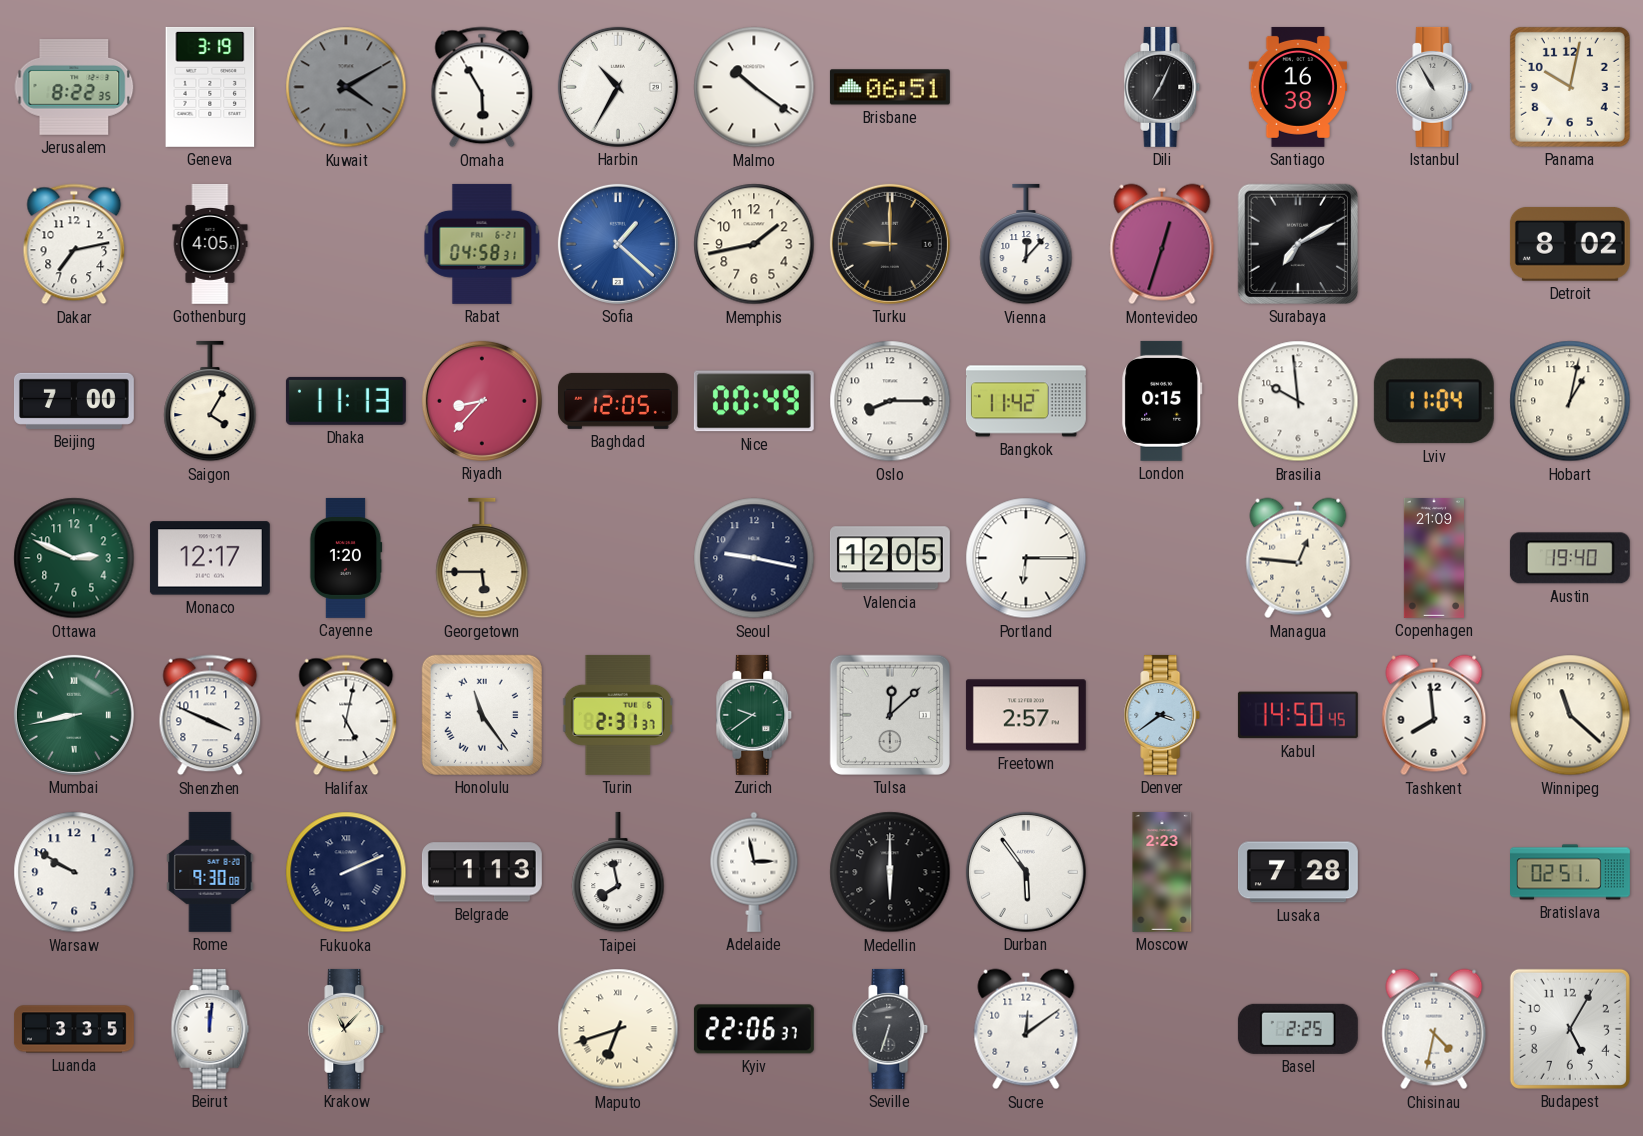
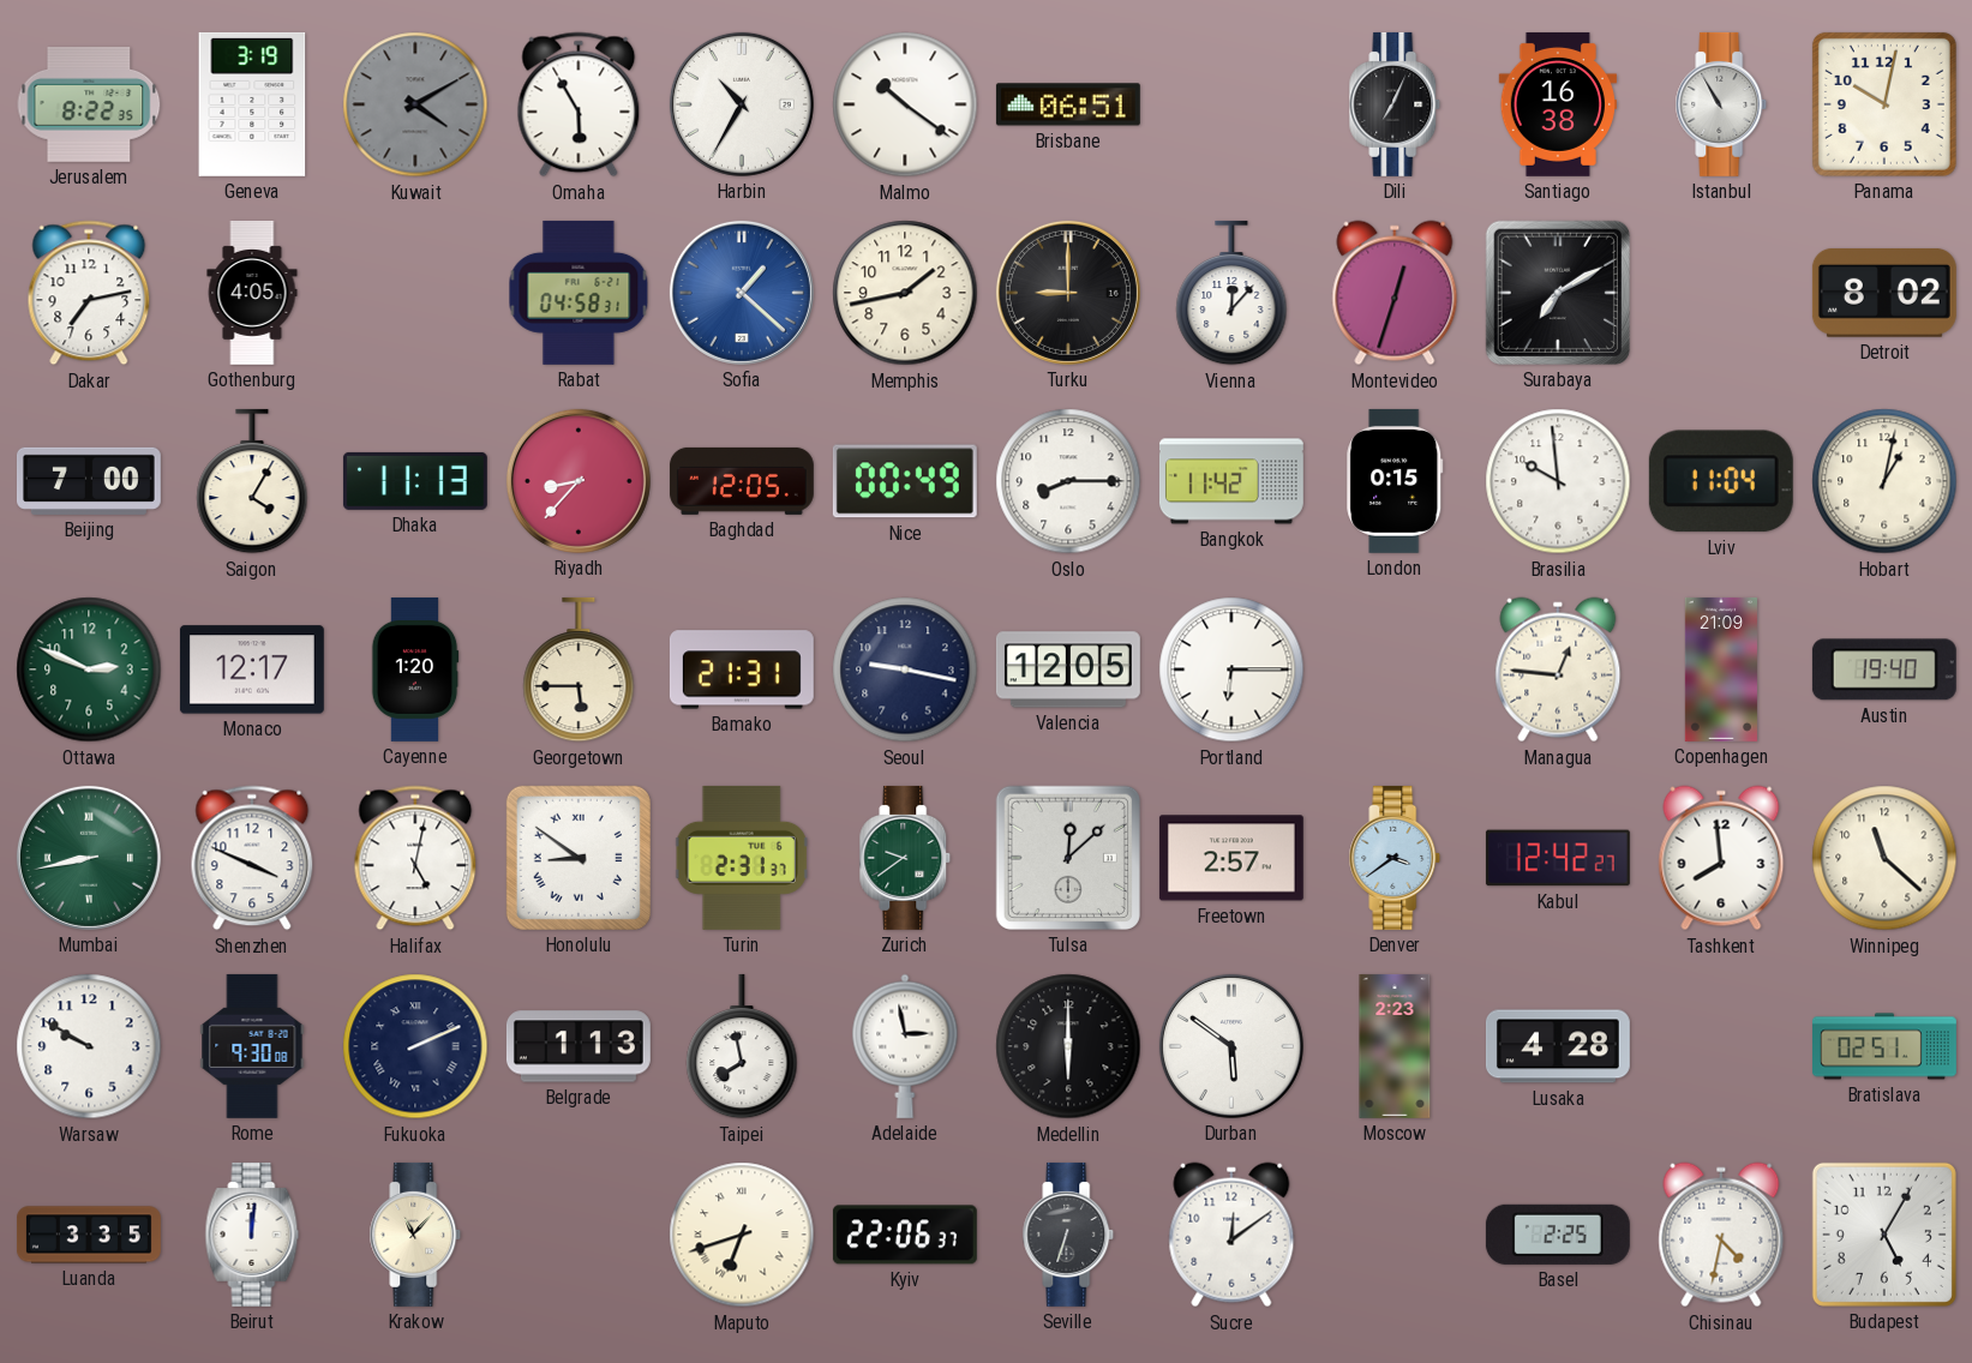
Bamako: none -> 21:31 (742, 670)
Honolulu: 11:24 -> 8:51 (579, 858)
Kabul: 14:50 -> 12:42 (1558, 858)
Durban: 5:54 -> 5:51 (1231, 1046)
Lusaka: 7:28 -> 4:28 (1558, 1046)
